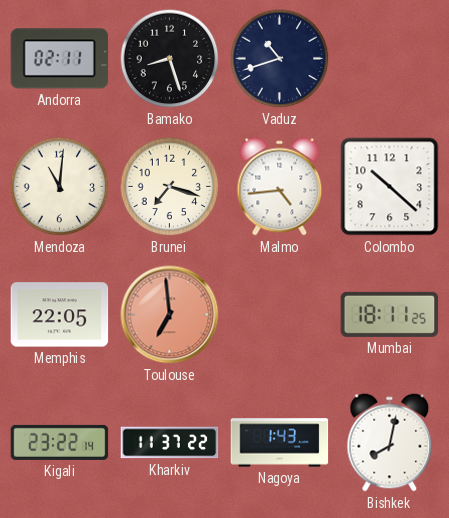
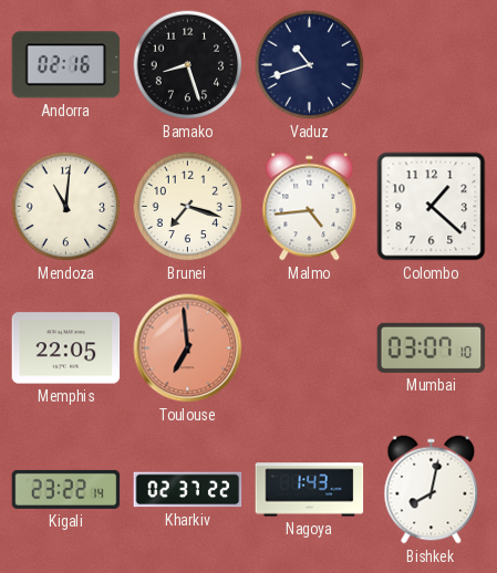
Andorra: 02:11 -> 02:16 (66, 65)
Colombo: 10:22 -> 1:22 (432, 207)
Mumbai: 18:11 -> 03:07 (432, 347)
Kharkiv: 11:37 -> 02:37 (188, 490)
